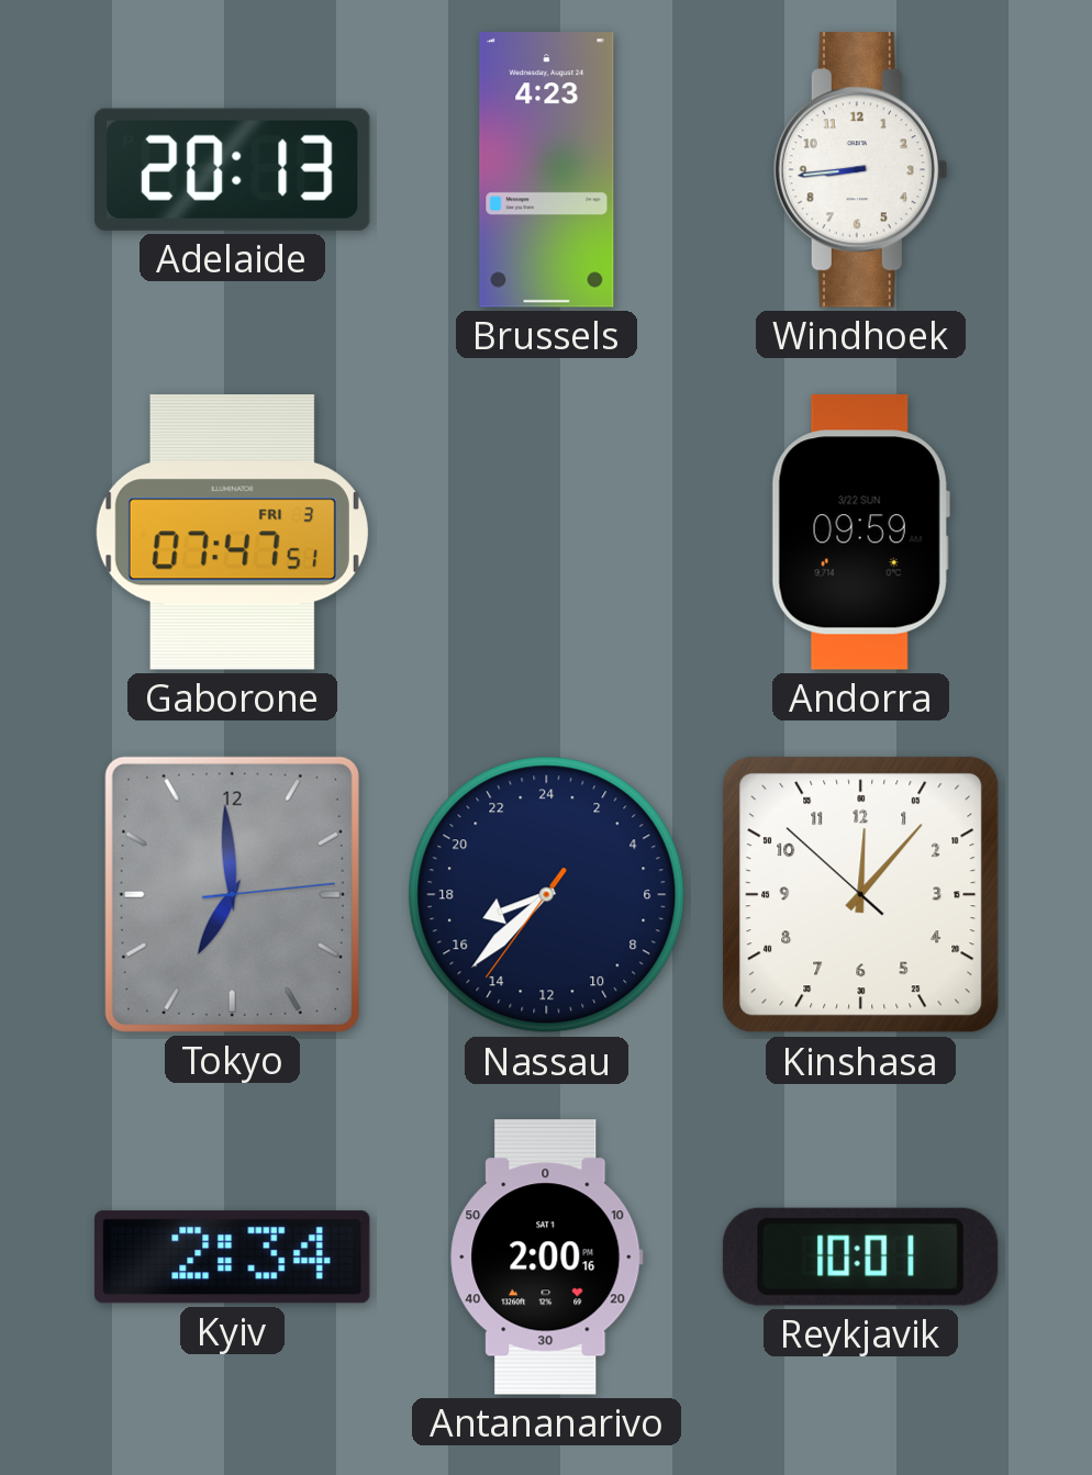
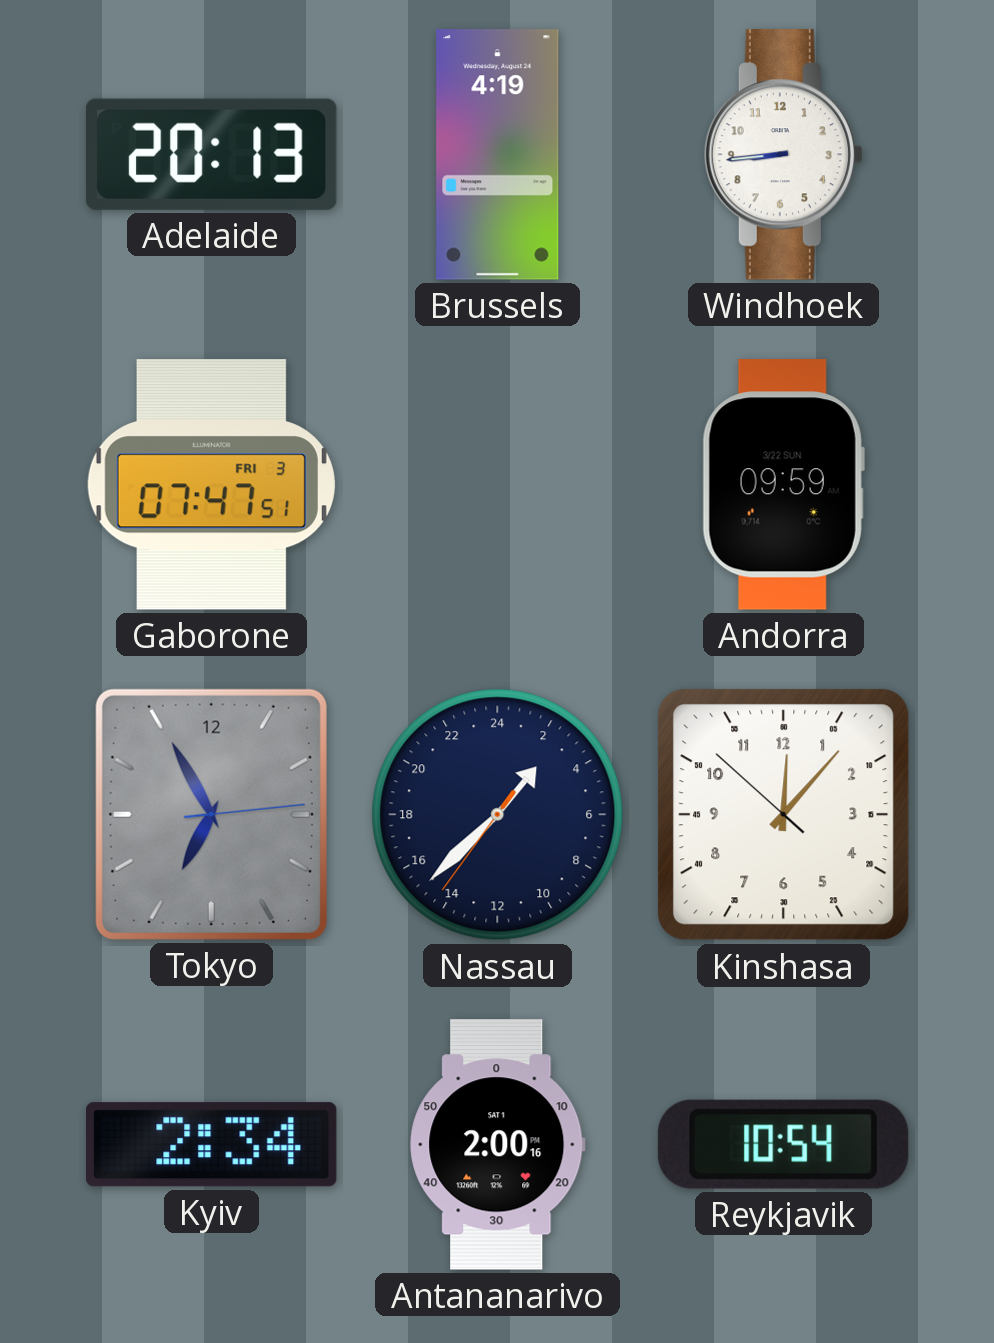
Brussels: 4:23 -> 4:19 (498, 155)
Tokyo: 6:59 -> 6:55 (211, 814)
Nassau: 16:37 -> 2:37 (498, 815)
Reykjavik: 10:01 -> 10:54 (783, 1144)
